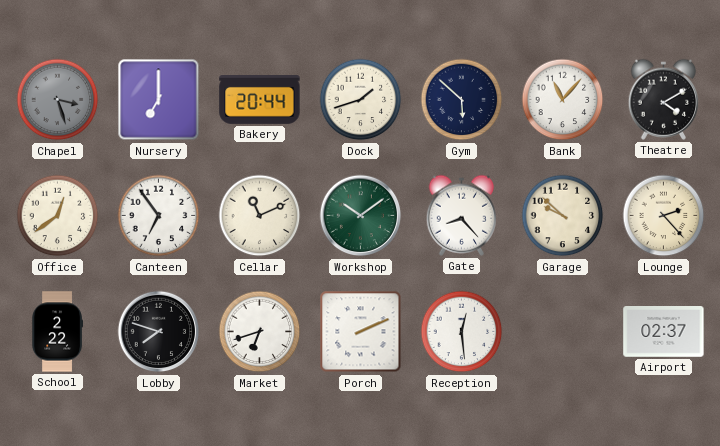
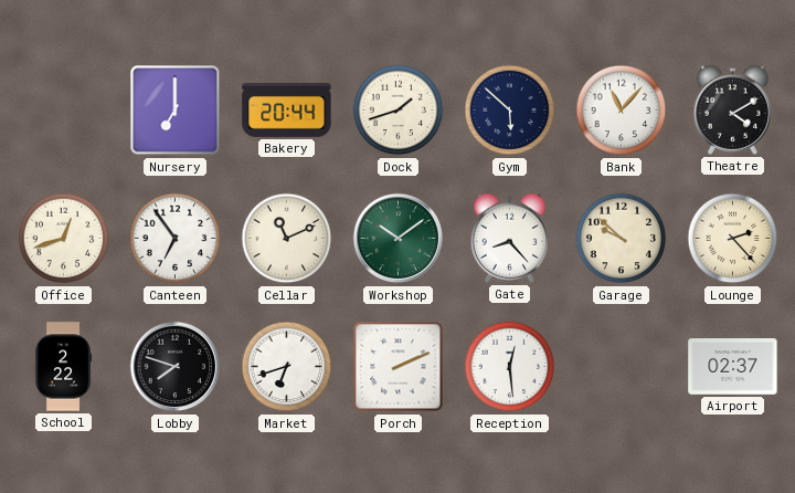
Chapel: 3:27 -> none (58, 100)
Office: 12:39 -> 12:42 (64, 239)
